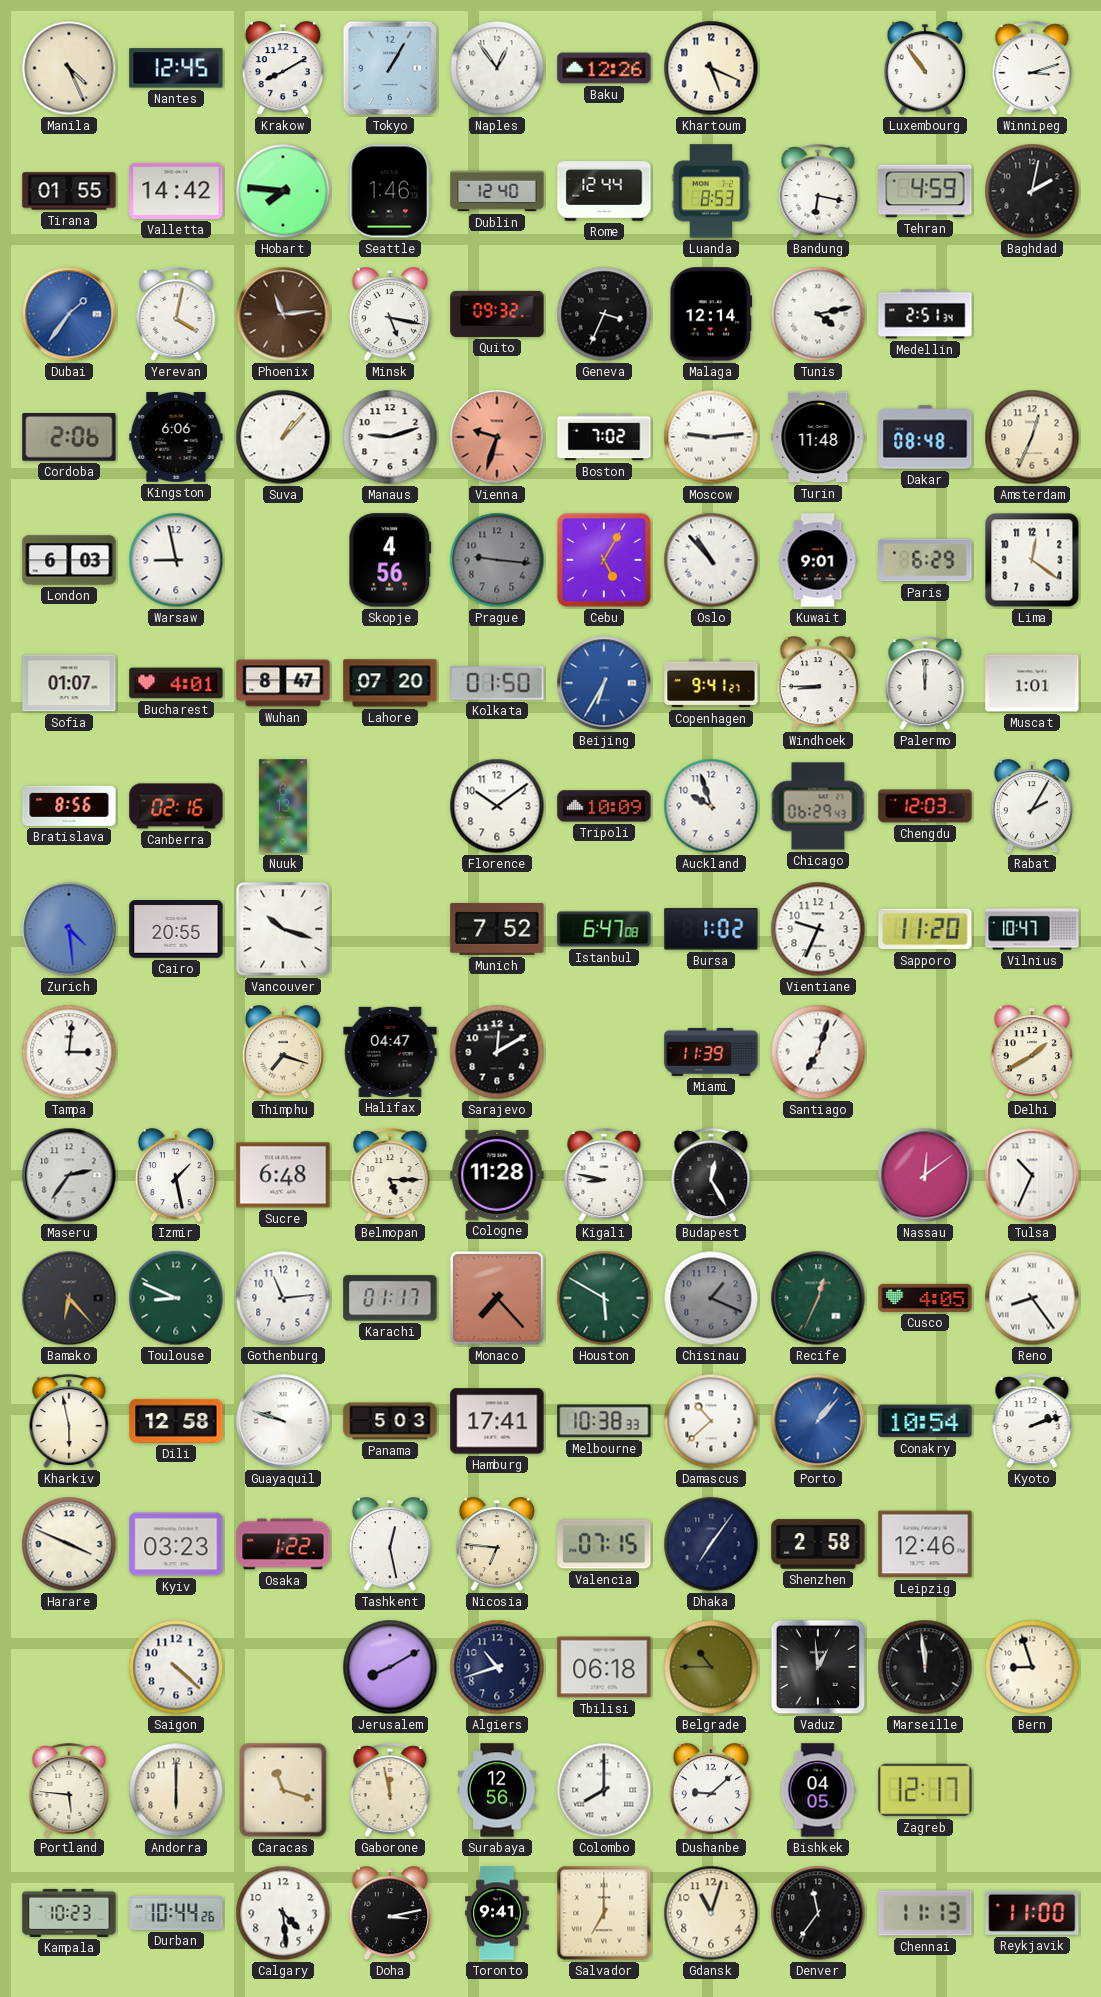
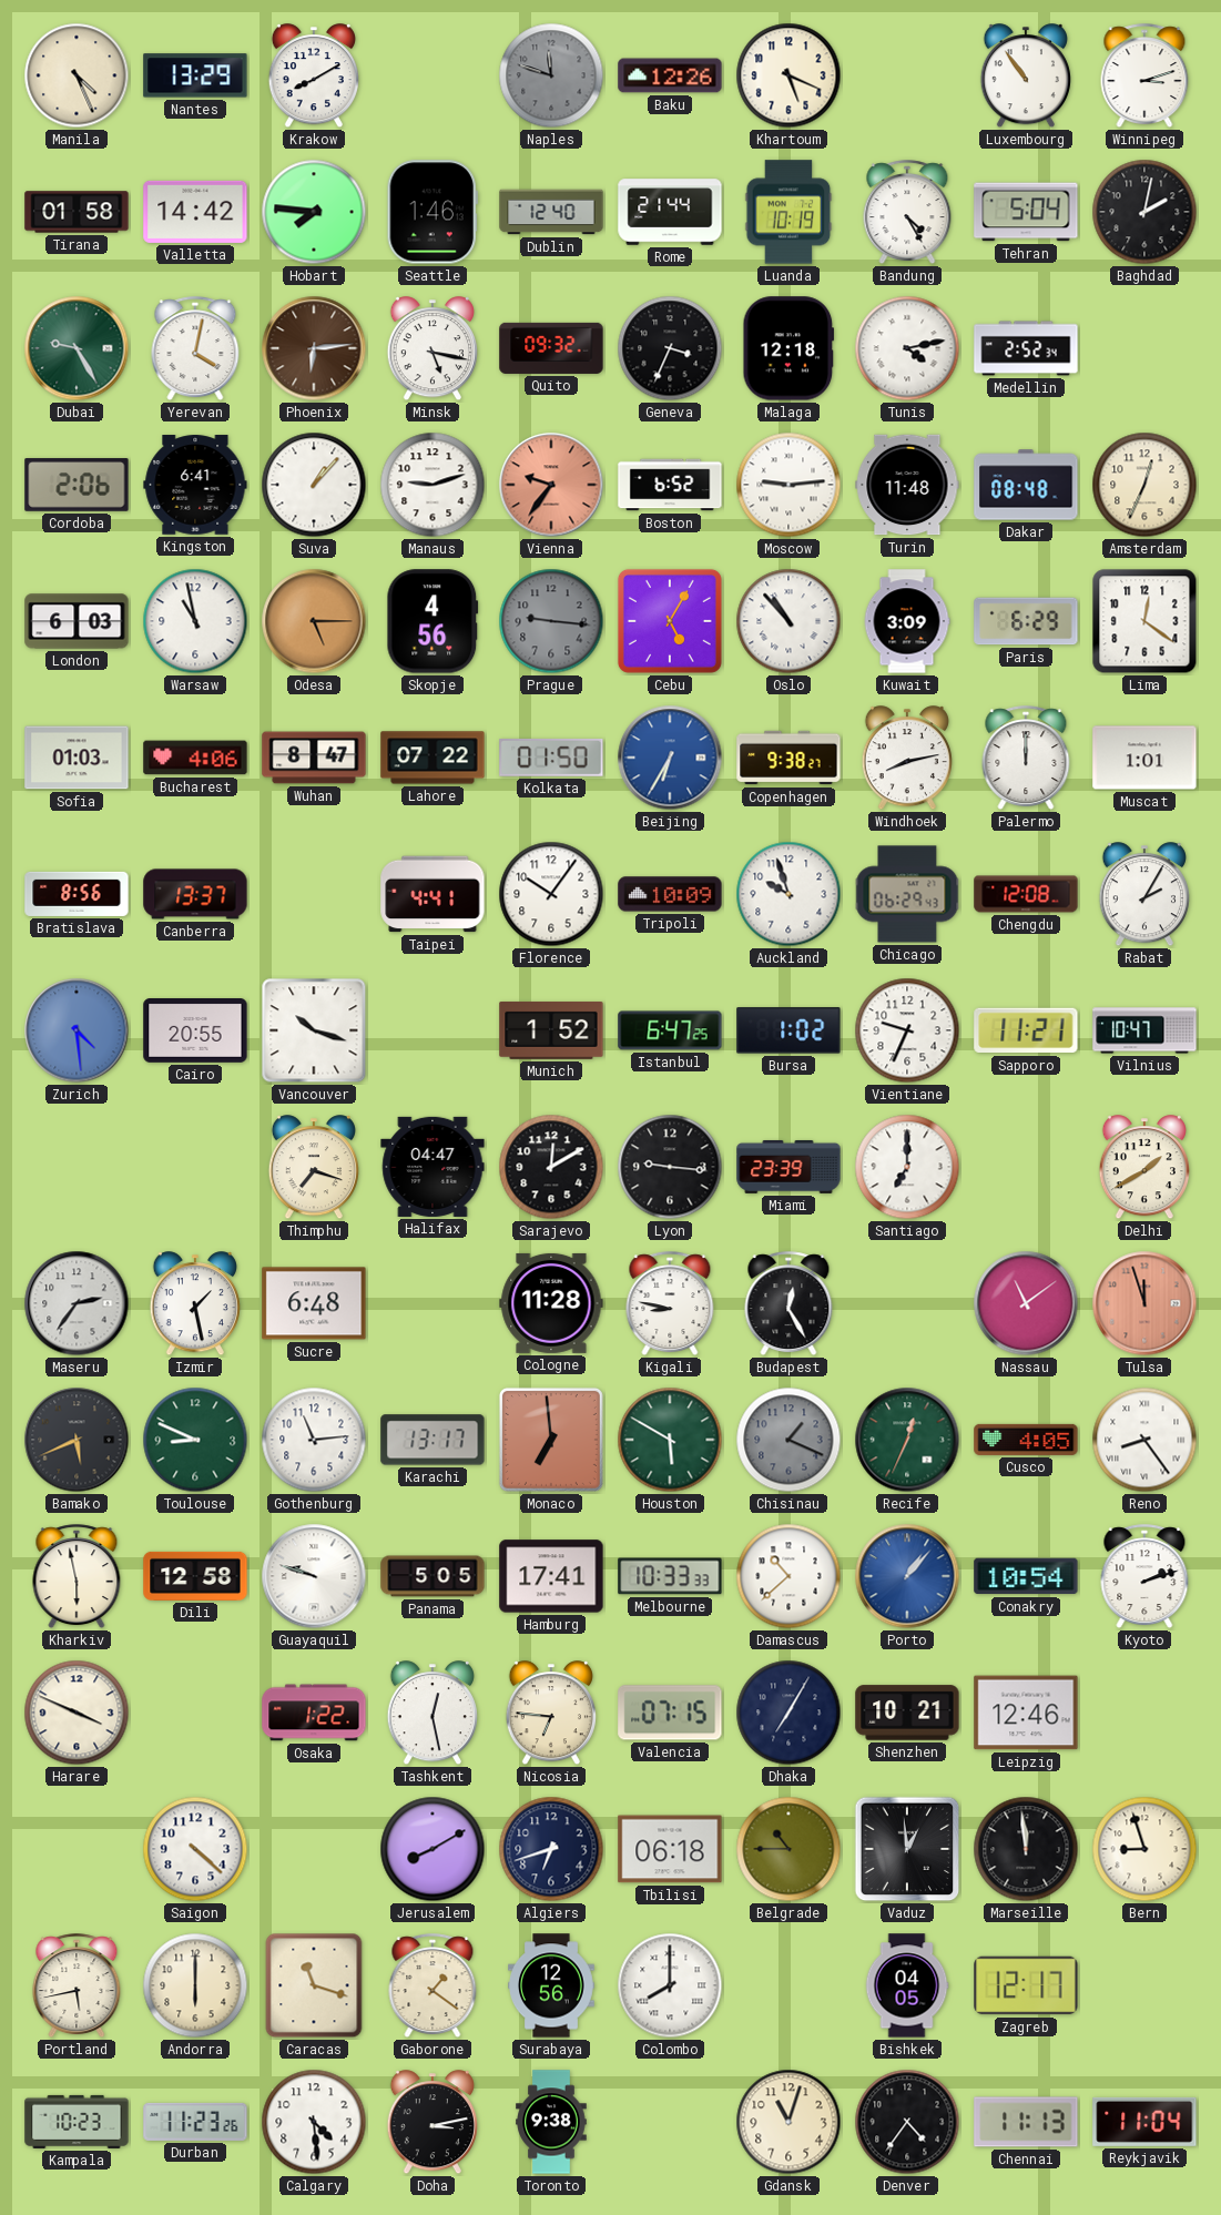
Nantes: 12:45 -> 13:29 (195, 75)
Tokyo: 1:05 -> none (390, 68)
Naples: 12:54 -> 11:48 (551, 75)
Naples dial: white -> grey (551, 75)
Tirana: 01:55 -> 01:58 (77, 212)
Rome: 12:44 -> 21:44 (670, 212)
Luanda: 8:53 -> 10:19 (788, 212)
Bandung: 6:17 -> 4:25 (907, 213)
Tehran: 4:59 -> 5:04 (1026, 212)
Dubai: 1:36 -> 9:25 (77, 348)
Dubai dial: blue -> green (77, 348)
Phoenix: 11:14 -> 6:14 (314, 348)
Malaga: 12:14 -> 12:18 (788, 348)
Medellin: 2:51 -> 2:52 (1026, 348)
Kingston: 6:06 -> 6:41 (195, 485)
Vienna: 9:33 -> 9:36 (551, 485)
Boston: 7:02 -> 6:52 (670, 485)
Warsaw: 8:58 -> 10:58 (195, 621)
Odesa: none -> 5:15 (314, 621)
Kuwait: 9:01 -> 3:09 (907, 621)
Sofia: 01:07 -> 01:03 (77, 758)
Bucharest: 4:01 -> 4:06 (195, 758)
Lahore: 07:20 -> 07:22 (433, 758)
Copenhagen: 9:41 -> 9:38 (788, 758)
Windhoek: 8:45 -> 8:13 (907, 759)
Canberra: 02:16 -> 13:37 (195, 894)
Nuuk: 6:13 -> none (283, 806)
Taipei: none -> 4:41 (433, 894)
Florence: 10:09 -> 10:06 (551, 894)
Chengdu: 12:03 -> 12:08 (1026, 894)
Munich: 7:52 -> 1:52 (551, 1030)
Istanbul: 6:47:08 -> 6:47:25 (670, 1030)
Sapporo: 11:20 -> 11:21 (1026, 1030)
Tampa: 3:01 -> none (69, 1052)
Lyon: none -> 9:16 (670, 1167)
Miami: 11:39 -> 23:39 (788, 1167)
Santiago: 7:03 -> 7:00 (907, 1167)
Belmopan: 5:15 -> none (390, 1176)
Nassau: 12:09 -> 11:09 (1026, 1303)
Tulsa: 10:34 -> 11:57 (1144, 1303)
Tulsa dial: white -> salmon (1144, 1303)
Bamako: 6:23 -> 5:41 (77, 1440)
Karachi: 01:17 -> 13:17 (433, 1440)
Monaco: 7:23 -> 6:59 (551, 1440)
Panama: 5:03 -> 5:05 (433, 1576)
Melbourne: 10:38 -> 10:33 (670, 1576)
Kyiv: 03:23 -> none (176, 1544)
Dhaka: 7:06 -> 7:05 (788, 1713)
Shenzhen: 2:58 -> 10:21 (907, 1713)
Algiers: 10:42 -> 6:42 (551, 1849)
Portland: 5:46 -> 5:43 (77, 1987)
Gaborone: 11:58 -> 1:21 (433, 1987)
Dushanbe: 9:08 -> none (711, 1791)
Durban: 10:44 -> 11:23 (195, 2122)
Toronto: 9:41 -> 9:38 (551, 2122)
Salvador: 7:00 -> none (604, 1913)
Denver: 11:36 -> 4:36 (907, 2122)
Reykjavik: 11:00 -> 11:04 (1144, 2122)
